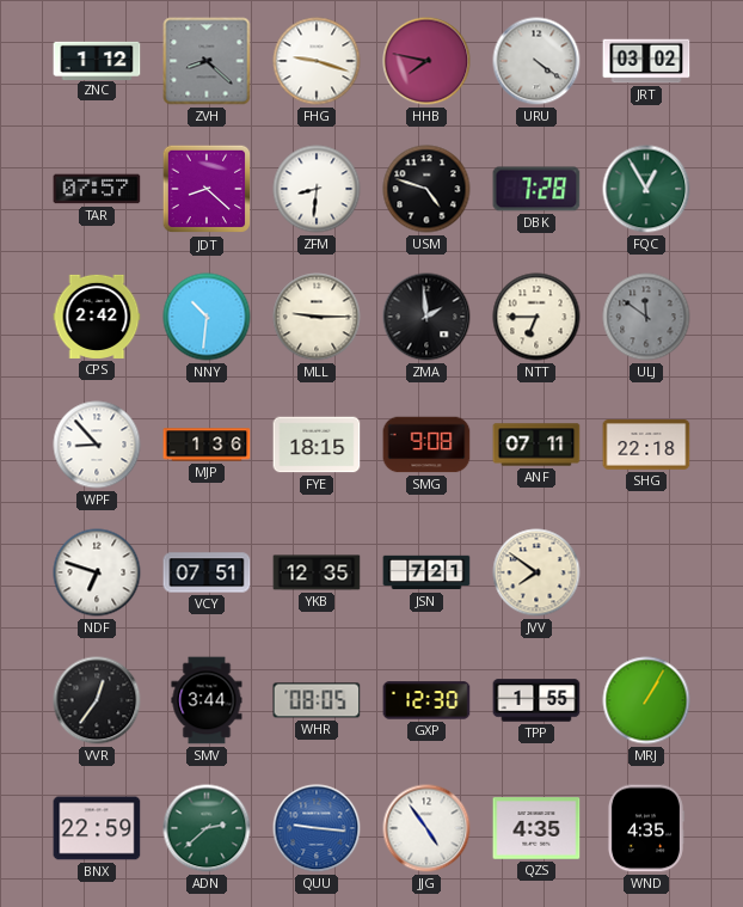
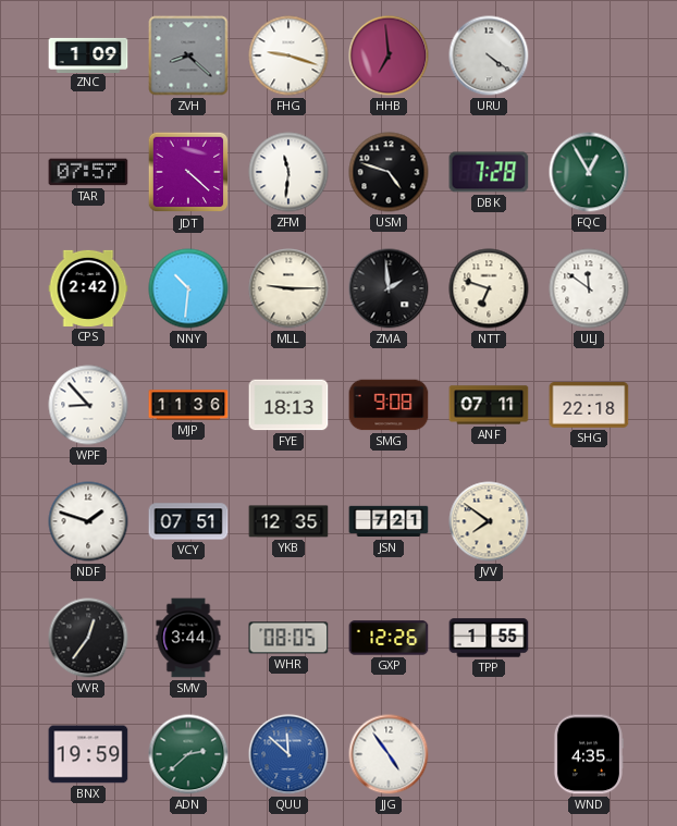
ZNC: 1:12 -> 1:09 (88, 54)
HHB: 7:47 -> 6:59 (389, 56)
JRT: 03:02 -> none (646, 61)
JDT: 8:22 -> 4:22 (188, 172)
ZFM: 8:31 -> 11:31 (288, 172)
NTT: 6:45 -> 6:48 (489, 288)
ULJ dial: grey -> white (589, 288)
MJP: 1:36 -> 11:36 (188, 405)
FYE: 18:15 -> 18:13 (288, 405)
NDF: 6:48 -> 1:48 (88, 521)
GXP: 12:30 -> 12:26 (389, 638)
MRJ: 1:05 -> none (646, 700)
BNX: 22:59 -> 19:59 (88, 754)
QUU: 9:16 -> 11:52 (288, 754)
QZS: 4:35 -> none (536, 828)
